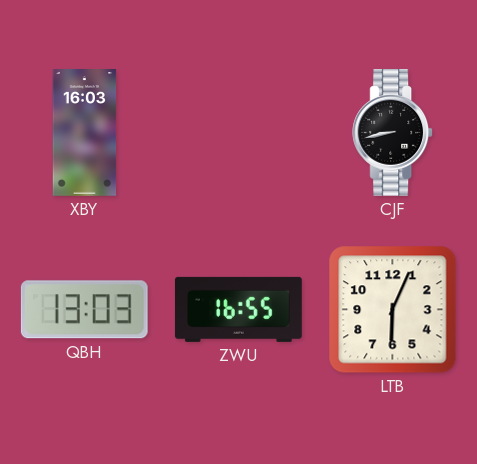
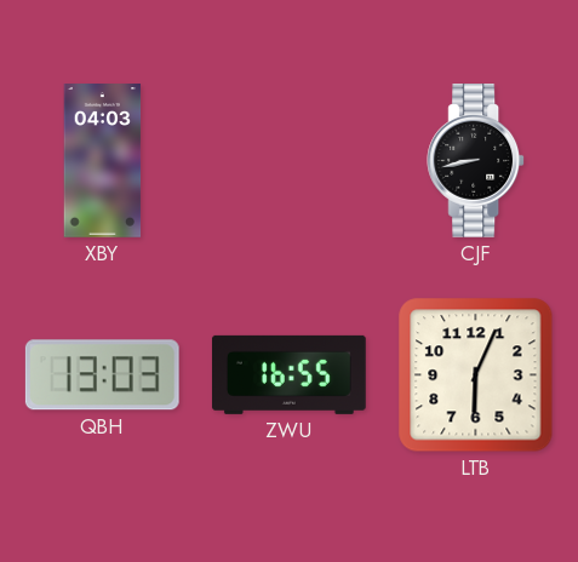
XBY: 16:03 -> 04:03 (103, 161)
